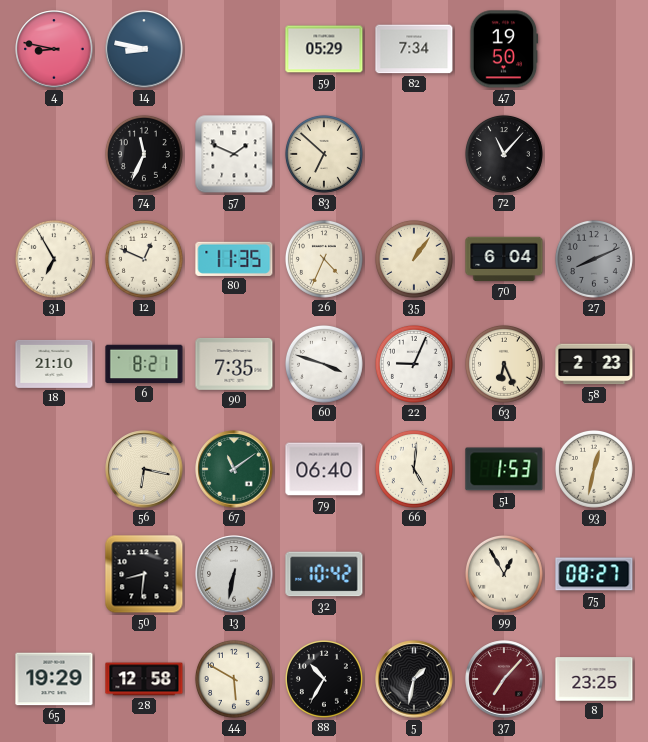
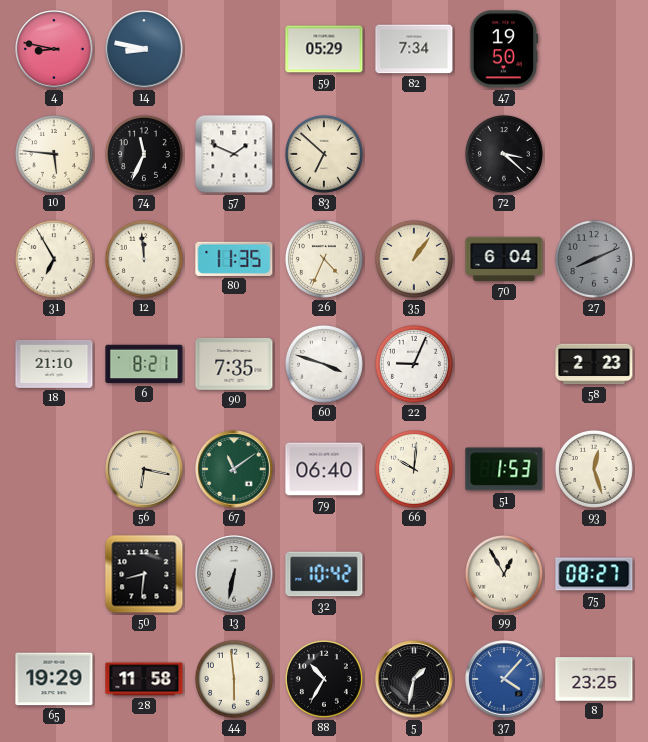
10: none -> 5:46 (54, 154)
72: 11:07 -> 3:22 (504, 154)
12: 12:49 -> 11:59 (144, 259)
63: 6:26 -> none (504, 364)
66: 5:01 -> 10:01 (414, 469)
93: 12:32 -> 12:27 (594, 469)
28: 12:58 -> 11:58 (144, 679)
44: 5:50 -> 5:59 (234, 679)
37: 7:07 -> 4:07 (504, 679)
37 dial: burgundy -> blue (504, 679)
